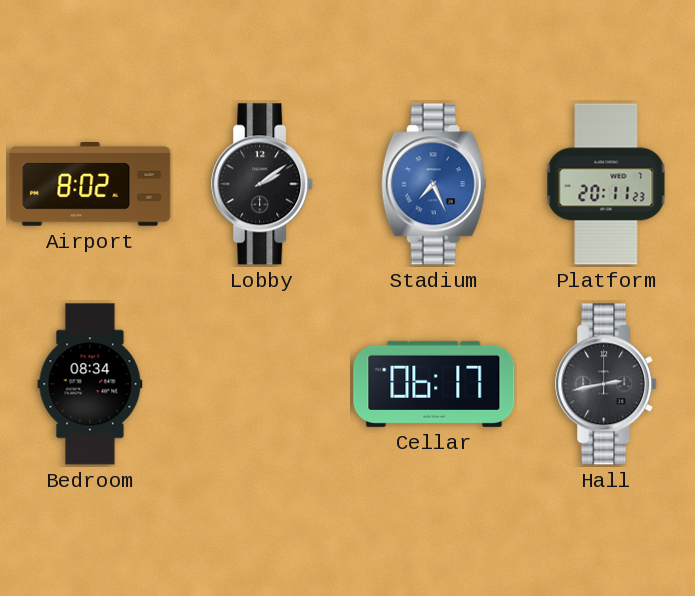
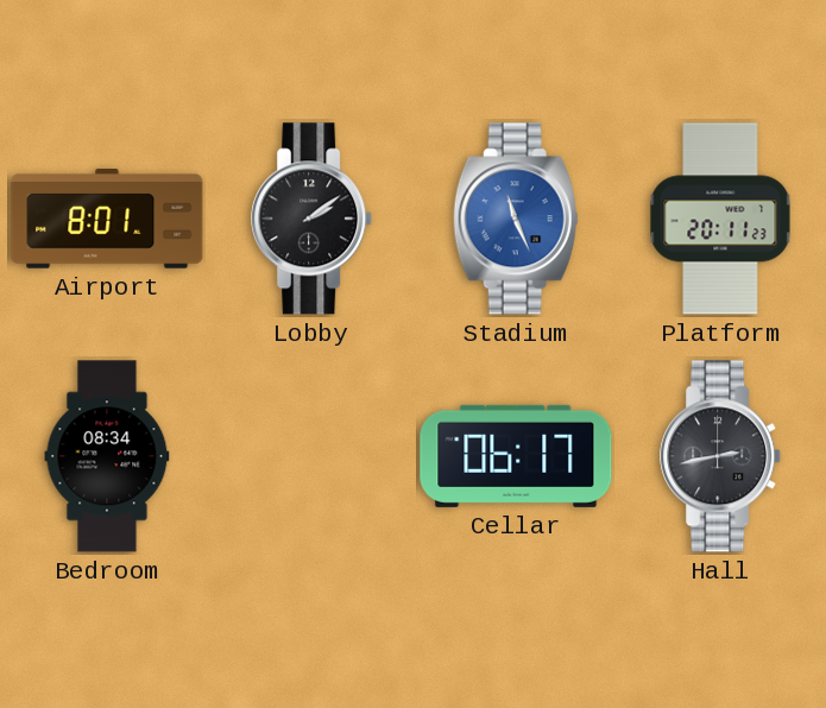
Airport: 8:02 -> 8:01 (107, 219)
Stadium: 7:26 -> 11:26 (516, 219)
